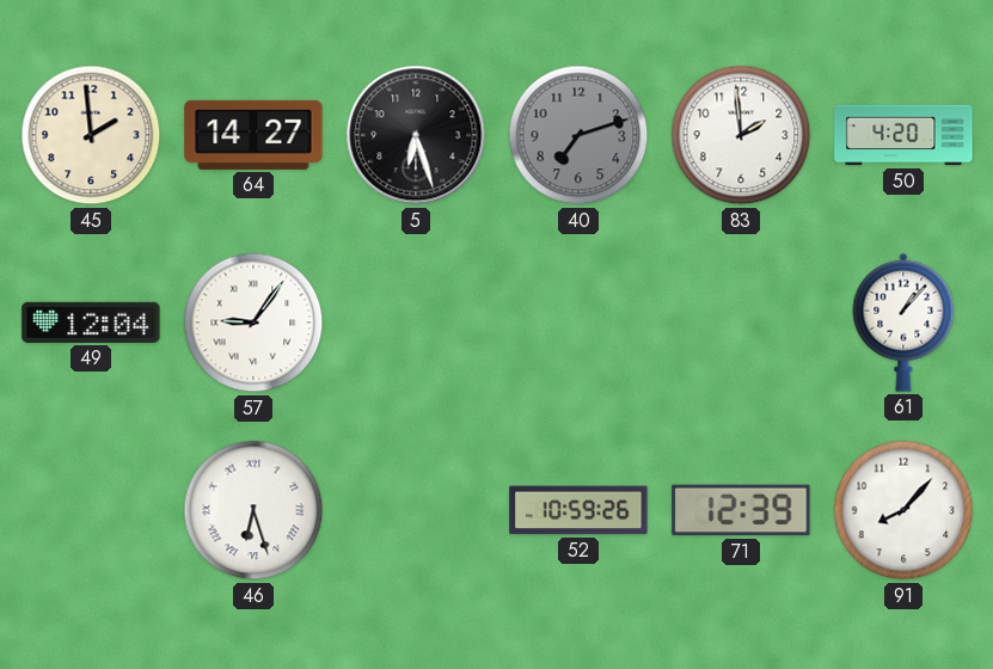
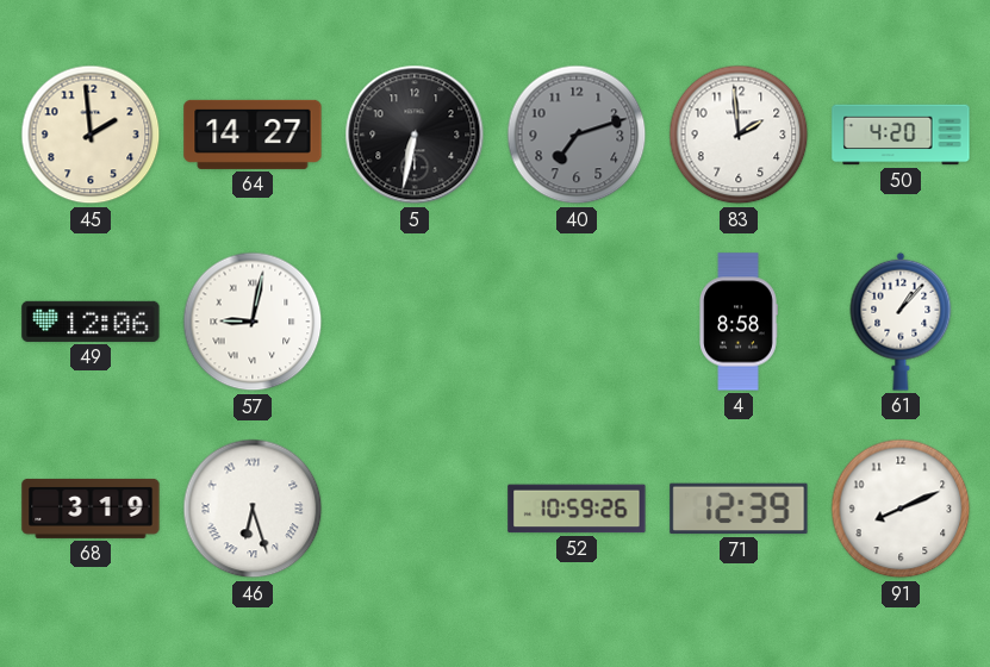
5: 6:27 -> 6:32 (415, 135)
49: 12:04 -> 12:06 (91, 322)
57: 9:06 -> 9:02 (253, 322)
4: none -> 8:58 (739, 322)
68: none -> 3:19 (91, 509)
91: 8:07 -> 8:11 (901, 509)
